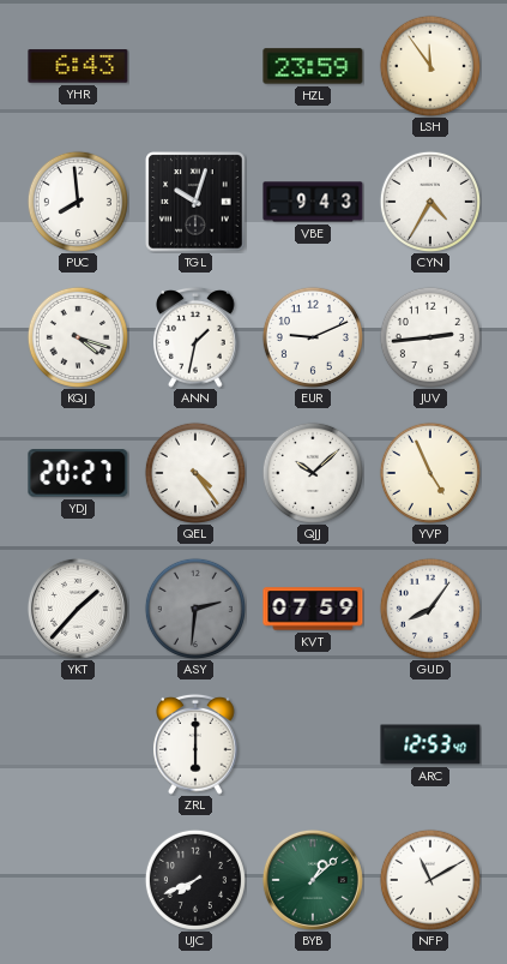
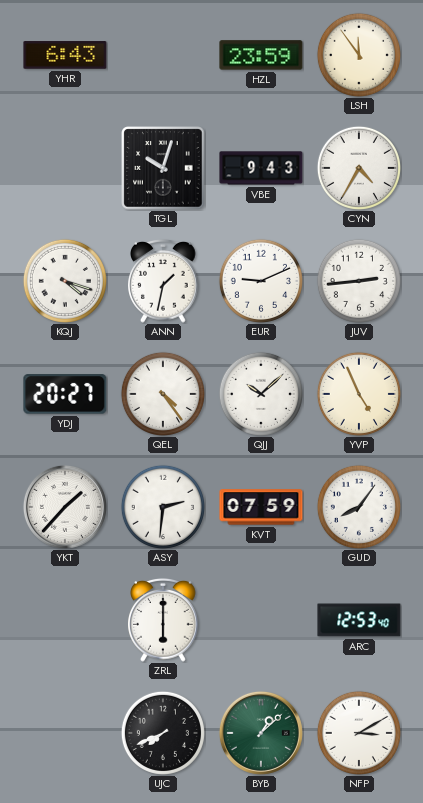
PUC: 7:59 -> none (78, 202)
ASY dial: grey -> white (163, 507)
NFP: 11:10 -> 3:10 (359, 733)
